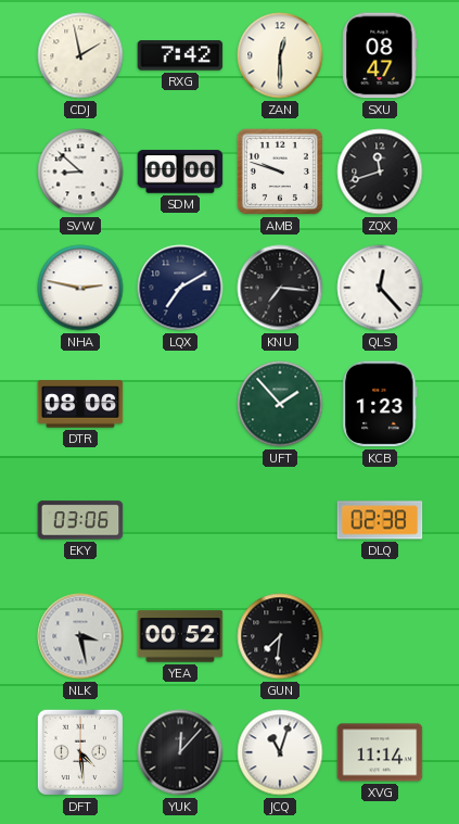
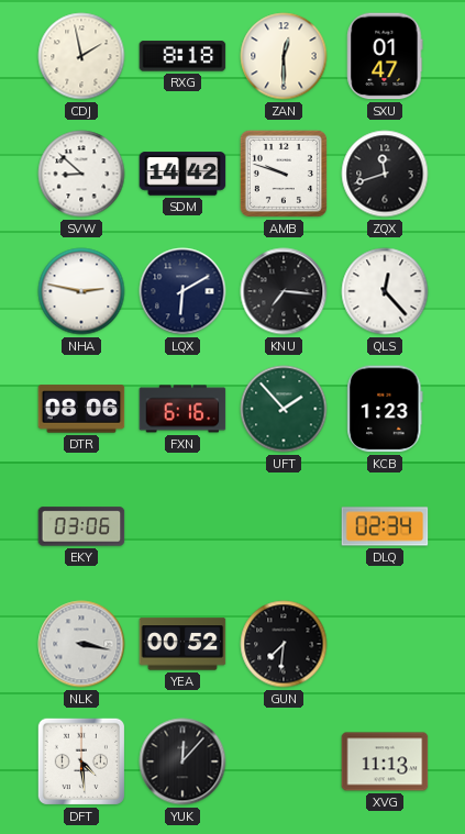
RXG: 7:42 -> 8:18 (182, 56)
SXU: 08:47 -> 01:47 (385, 56)
SDM: 00:00 -> 14:42 (182, 174)
LQX: 7:10 -> 6:10 (182, 291)
FXN: none -> 6:16 (182, 409)
DLQ: 02:38 -> 02:34 (385, 526)
NLK: 3:28 -> 3:17 (81, 644)
JCQ: 11:03 -> none (280, 752)
XVG: 11:14 -> 11:13 (385, 761)
